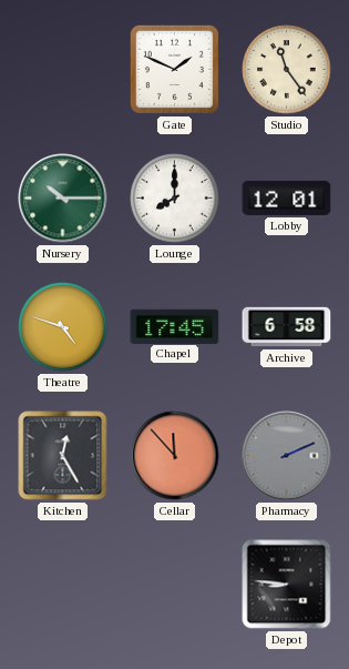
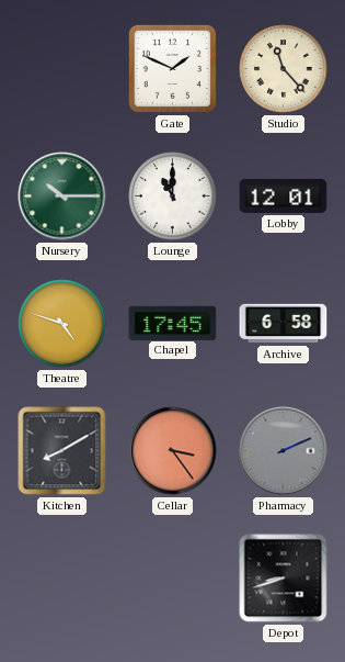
Studio: 11:24 -> 11:23 (284, 69)
Lounge: 8:00 -> 11:00 (173, 197)
Kitchen: 12:25 -> 8:10 (62, 451)
Cellar: 11:53 -> 3:24 (173, 451)
Depot: 8:46 -> 8:42 (284, 579)
